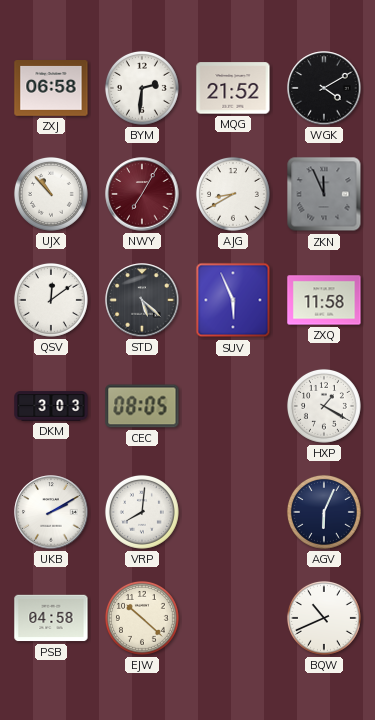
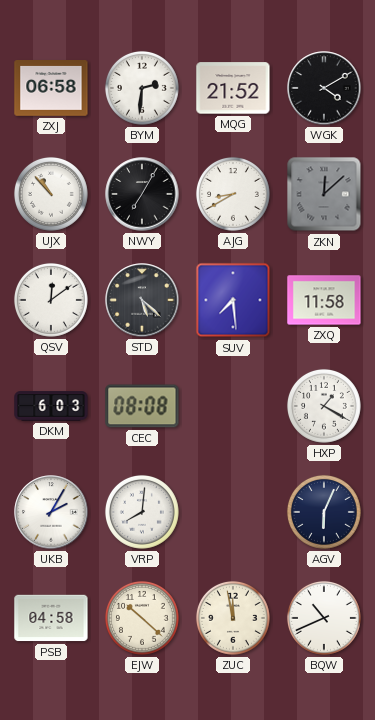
NWY dial: burgundy -> black (142, 194)
ZKN: 11:56 -> 12:08 (324, 194)
SUV: 5:56 -> 7:29 (233, 300)
DKM: 3:03 -> 6:03 (51, 406)
CEC: 08:05 -> 08:08 (142, 406)
UKB: 2:10 -> 2:05 (51, 512)
ZUC: none -> 11:58 (233, 618)
